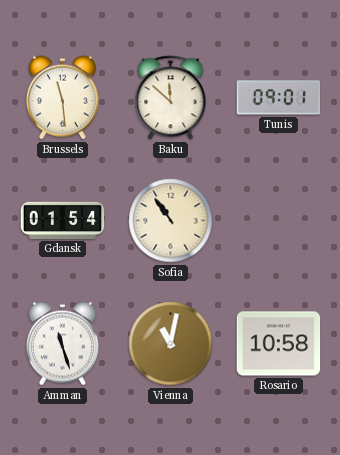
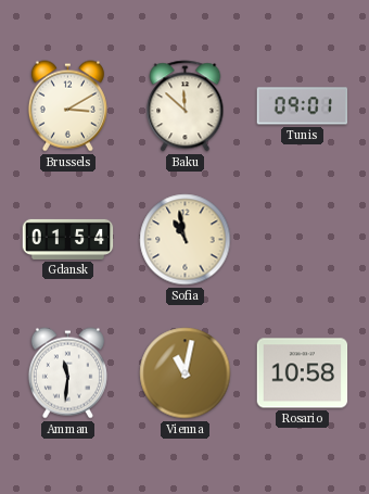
Brussels: 11:29 -> 3:10 (67, 106)
Sofia: 10:54 -> 10:58 (186, 240)
Amman: 11:27 -> 11:31 (67, 373)
